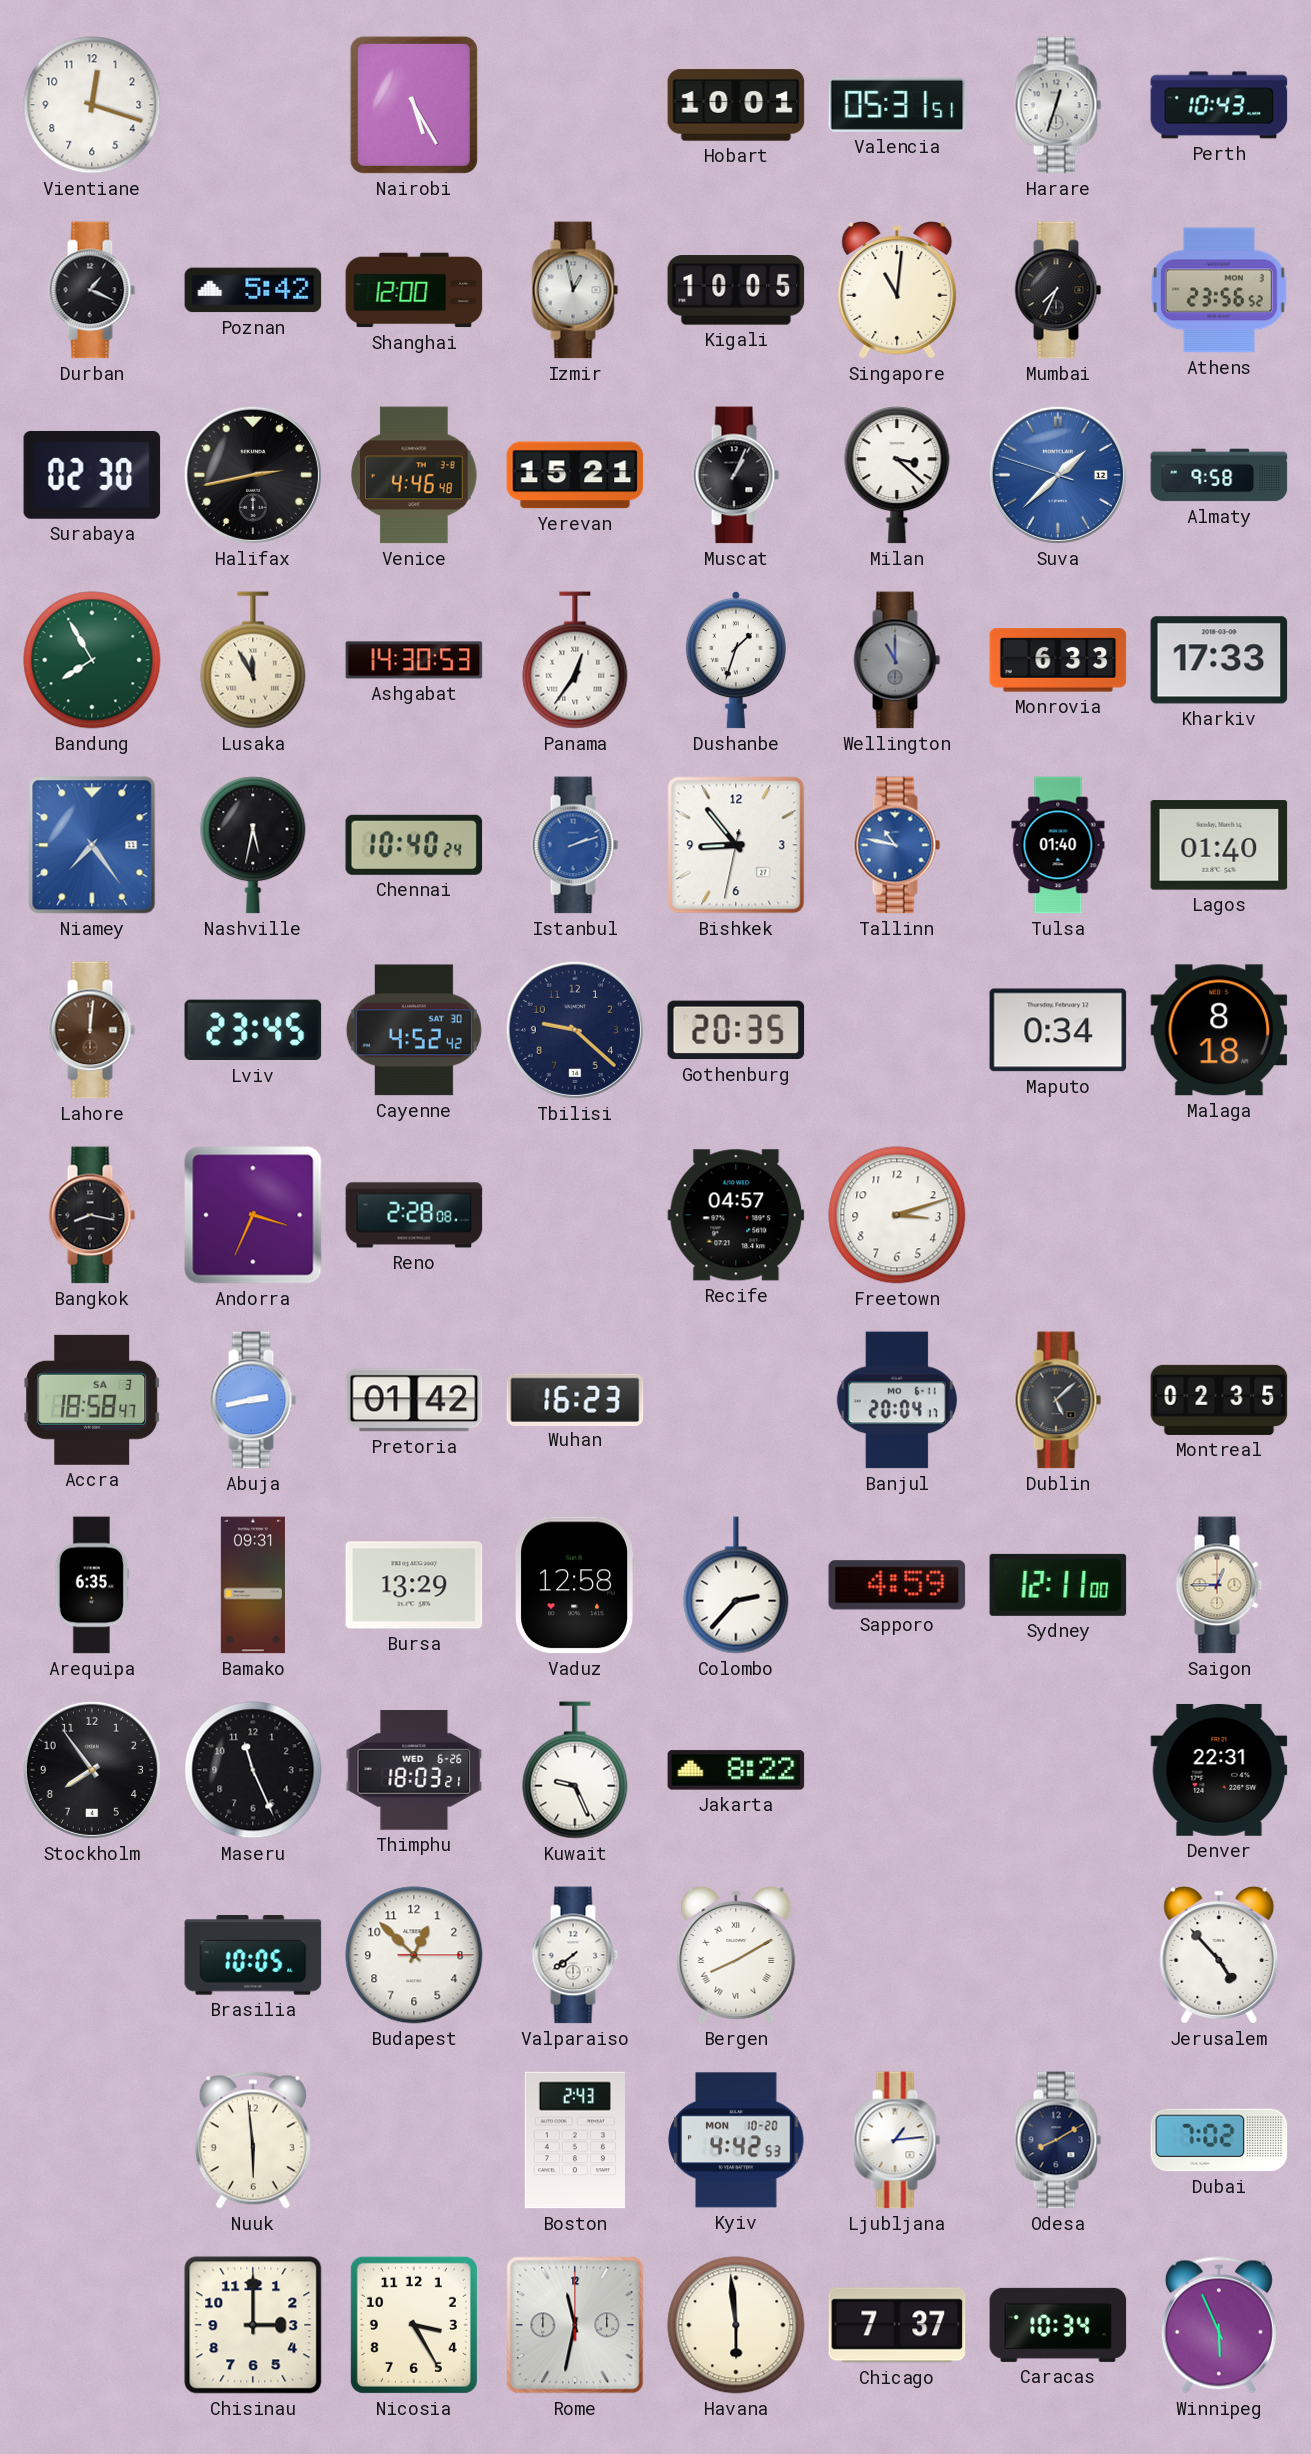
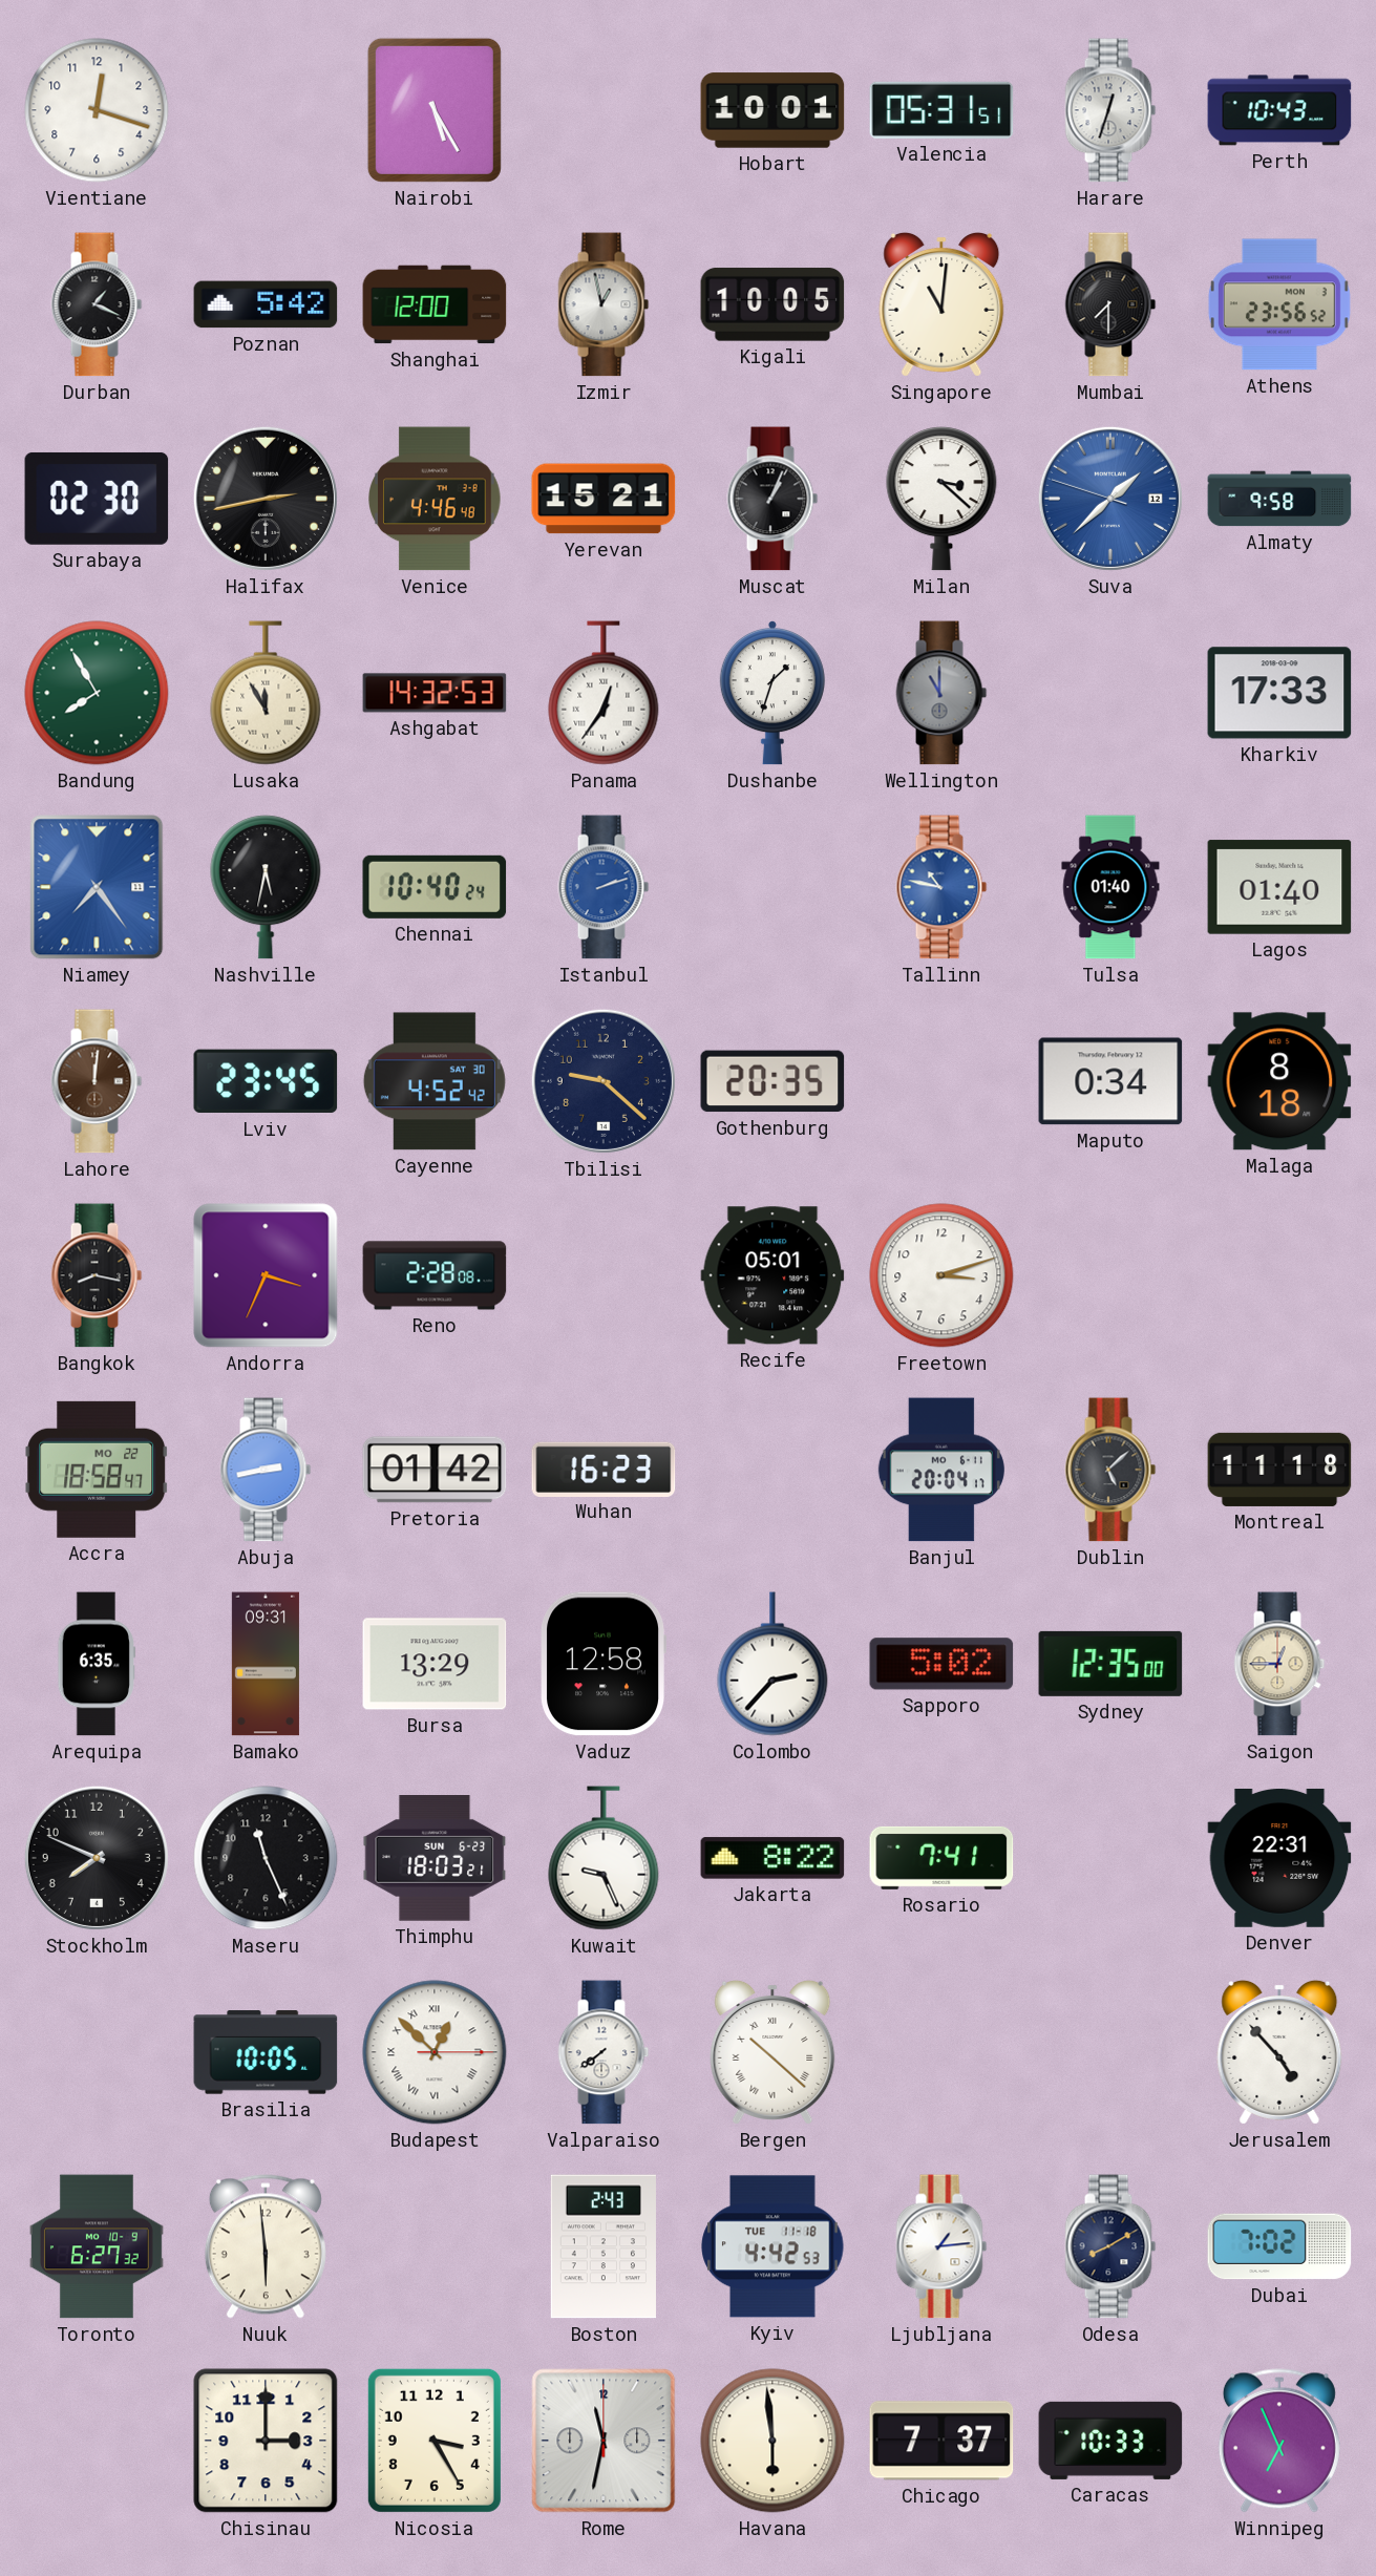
Mumbai: 7:34 -> 7:30 (1110, 304)
Ashgabat: 14:30 -> 14:32 (435, 693)
Monrovia: 6:33 -> none (1058, 660)
Bishkek: 8:53 -> none (736, 845)
Recife: 04:57 -> 05:01 (772, 1275)
Accra date: SA 3 -> MO 22 (97, 1470)
Montreal: 02:35 -> 11:18 (1279, 1470)
Sapporo: 4:59 -> 5:02 (941, 1664)
Sydney: 12:11 -> 12:35 (1110, 1664)
Stockholm: 7:54 -> 7:49 (97, 1858)
Thimphu date: WED 6-26 -> SUN 6-23 (435, 1859)
Rosario: none -> 7:41 (941, 1858)
Budapest numerals: Arabic -> Roman (435, 2052)
Bergen: 8:10 -> 10:22 (772, 2053)
Toronto: none -> 6:27 (97, 2246)
Kyiv date: MON 10-20 -> TUE 11-18 (772, 2246)
Caracas: 10:34 -> 10:33 (1110, 2441)
Winnipeg: 5:56 -> 6:56 (1279, 2441)
